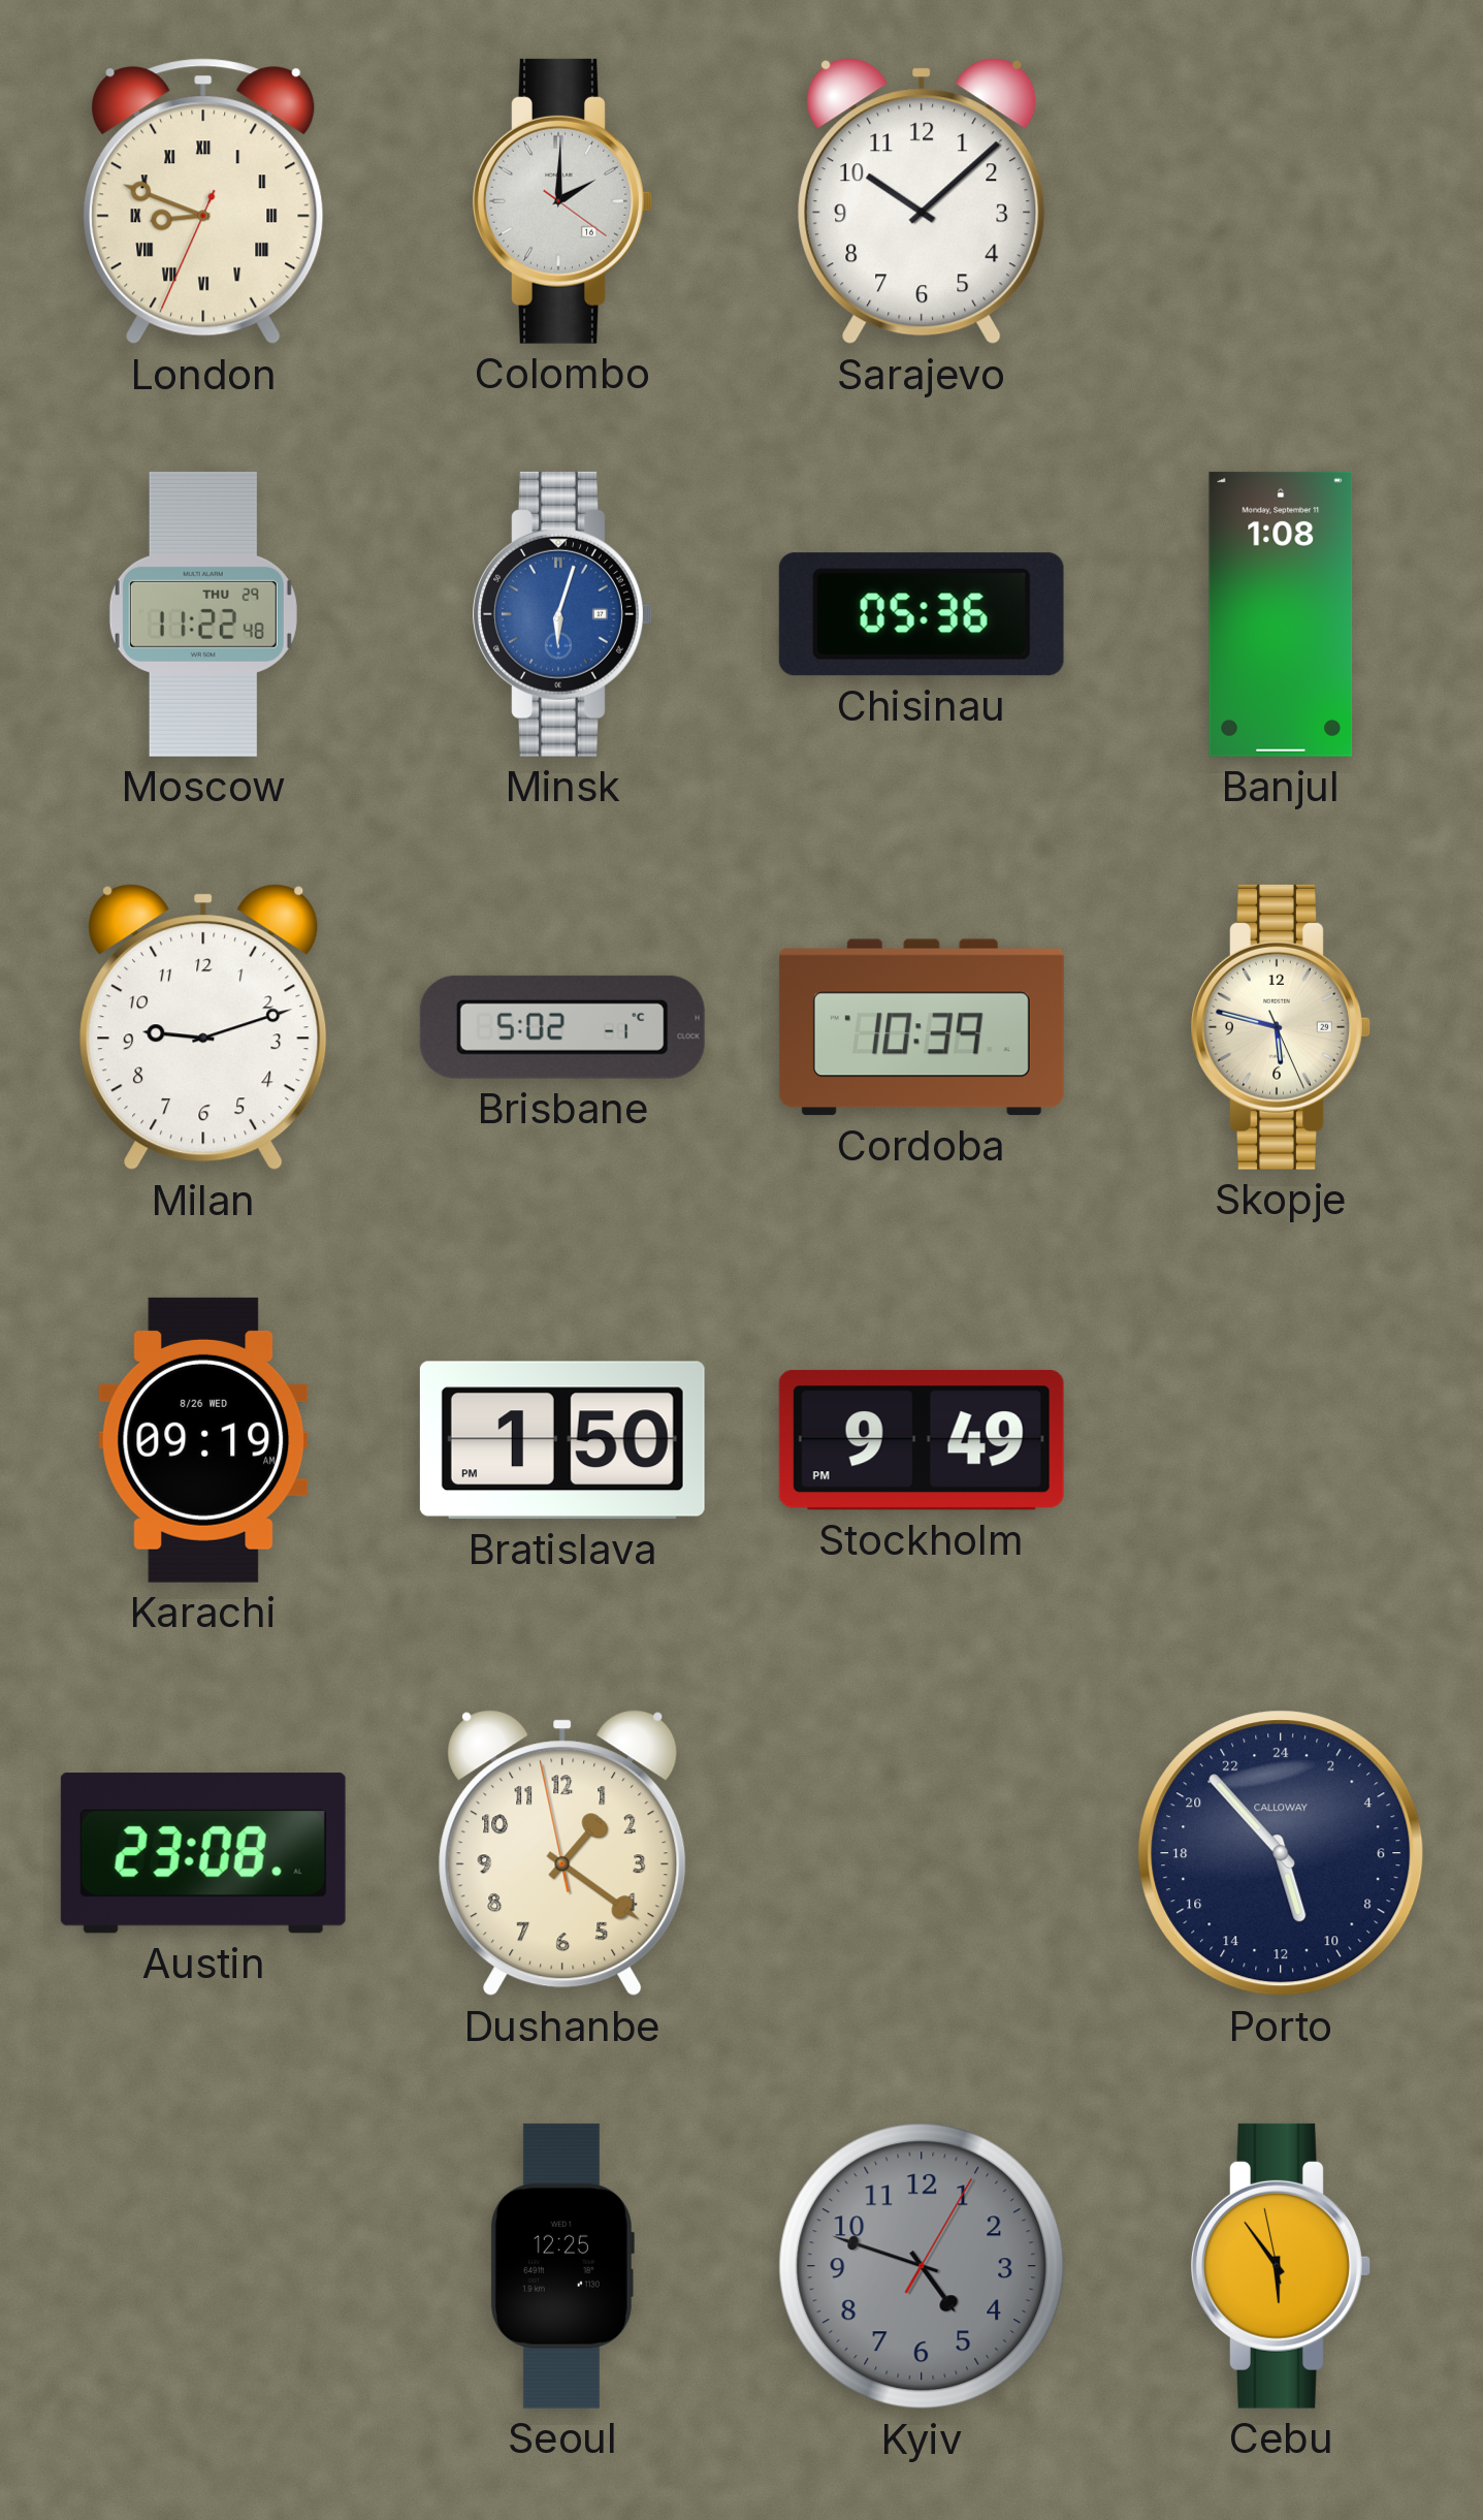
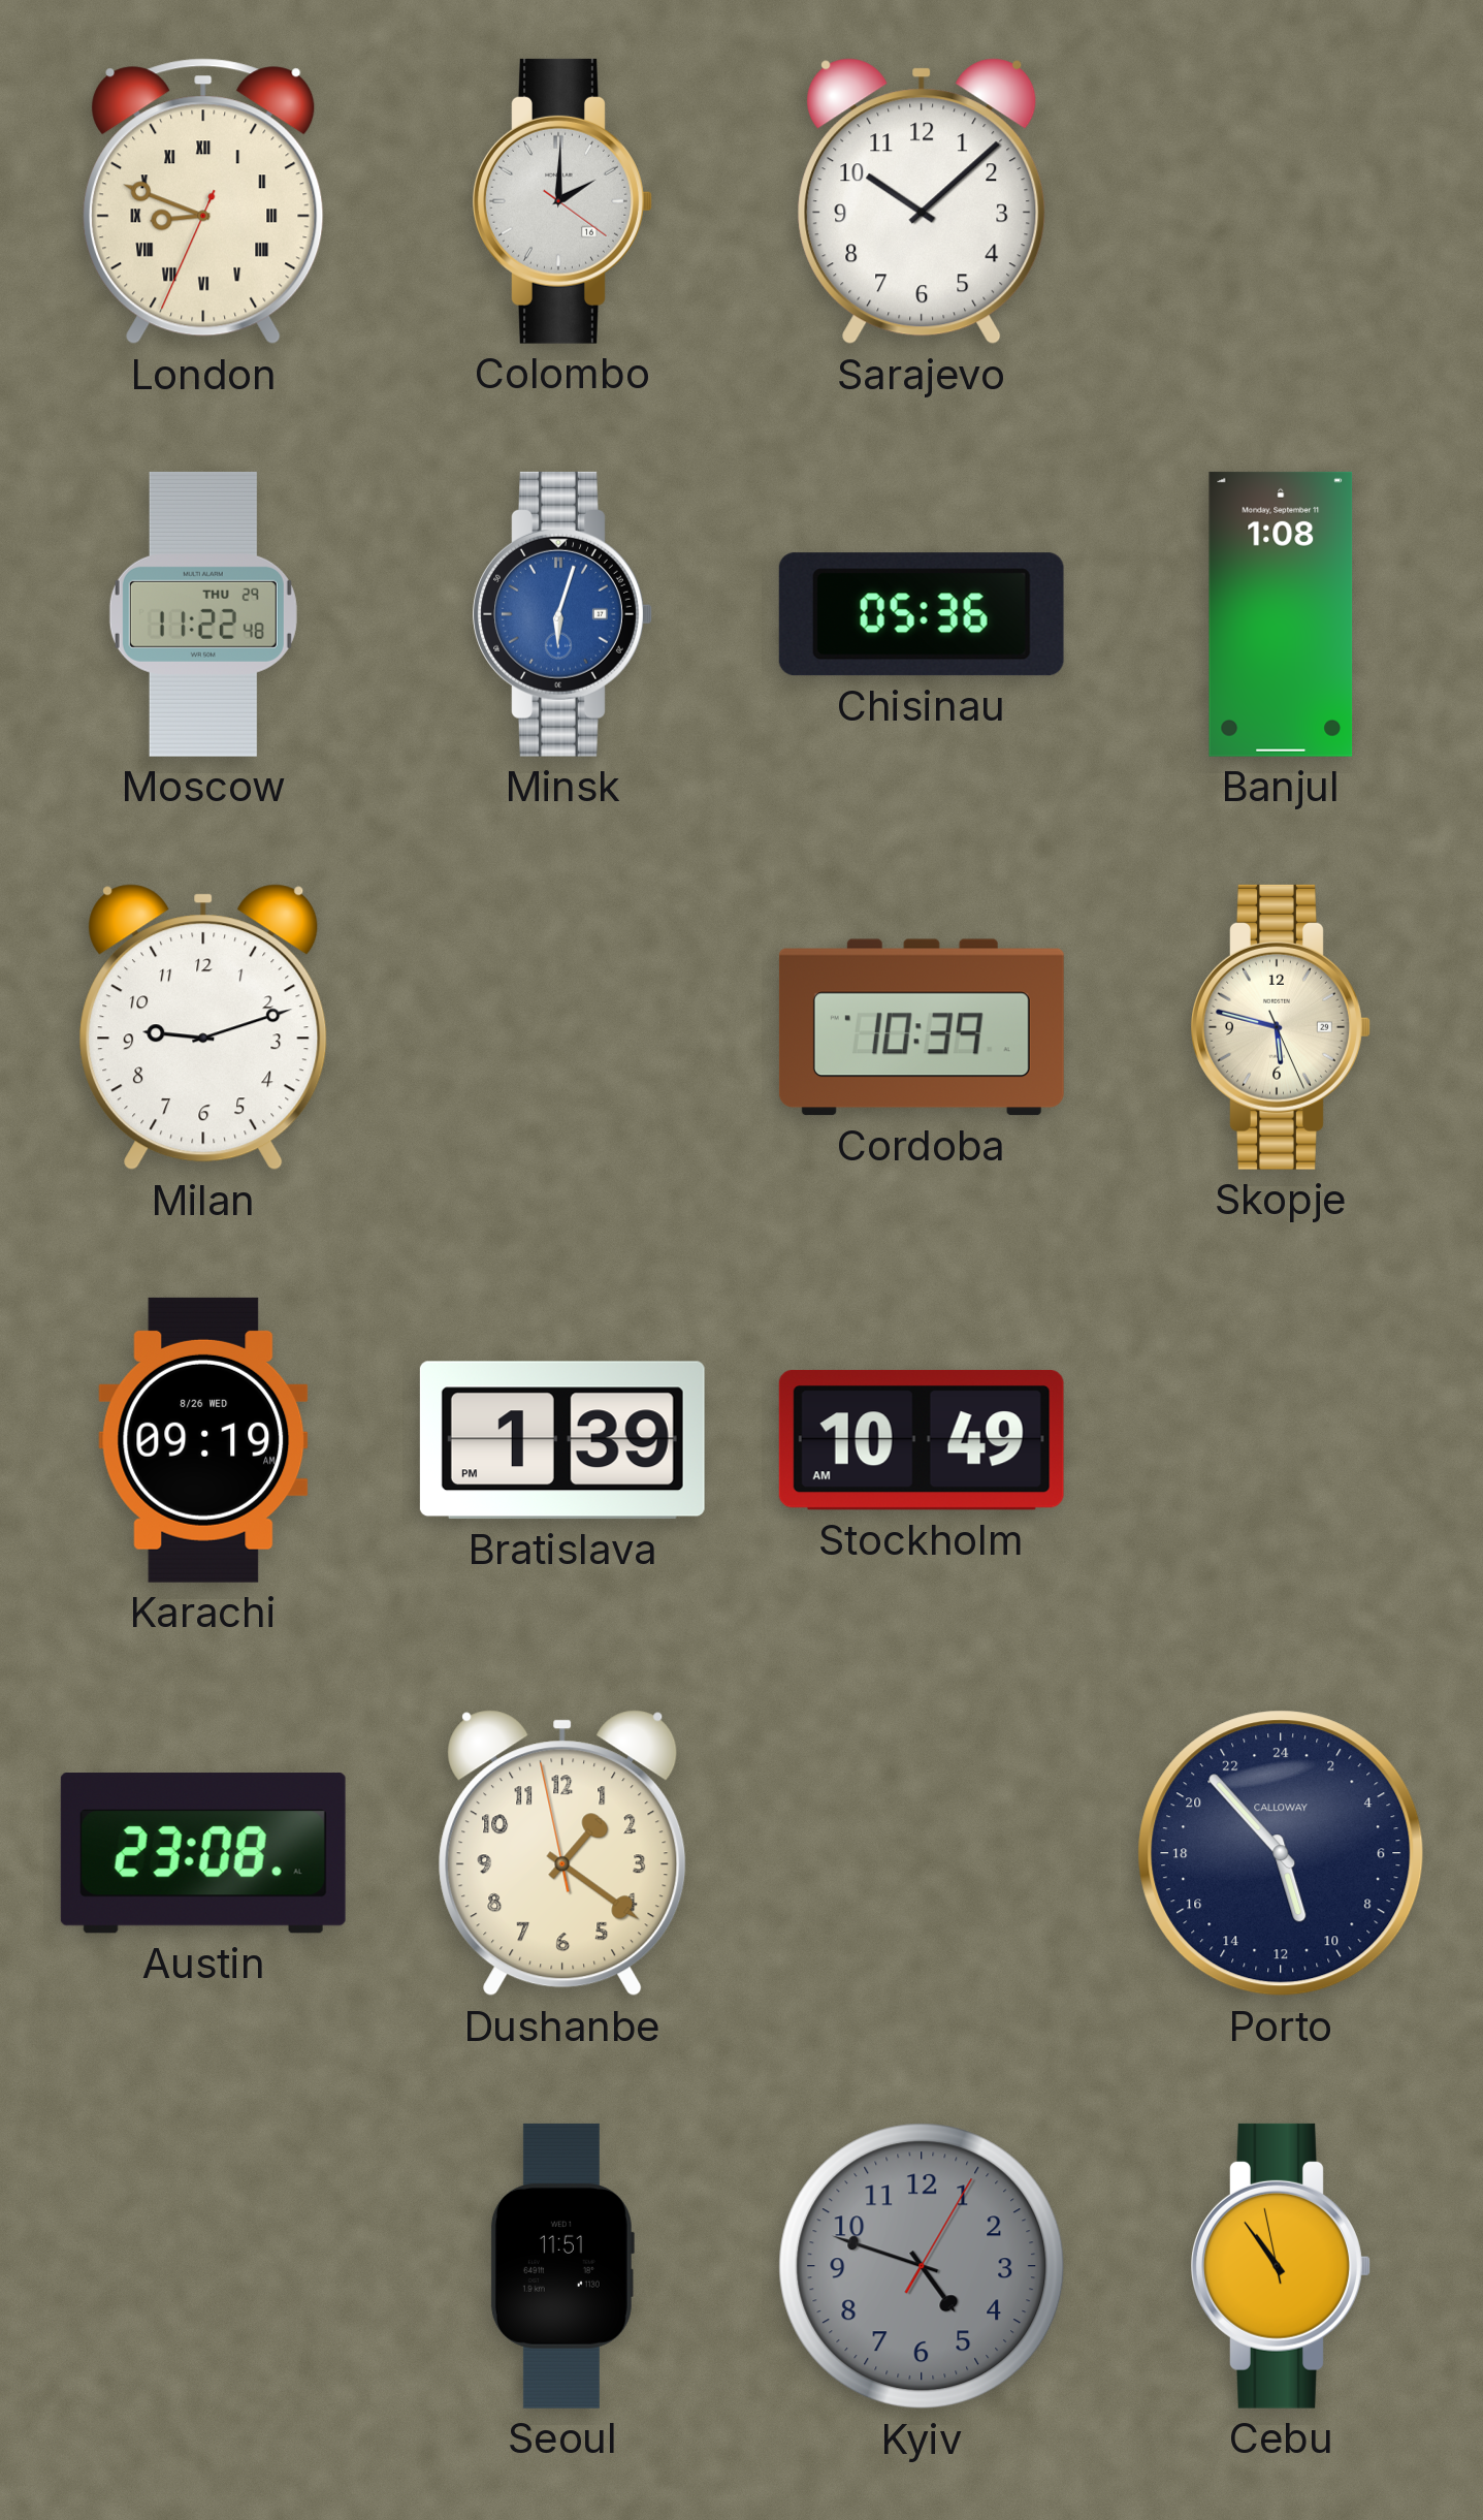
Brisbane: 5:02 -> none (562, 1027)
Bratislava: 1:50 -> 1:39 (562, 1440)
Stockholm: 9:49 -> 10:49 (922, 1440)
Seoul: 12:25 -> 11:51 (562, 2266)
Cebu: 5:53 -> 10:53 (1281, 2266)
